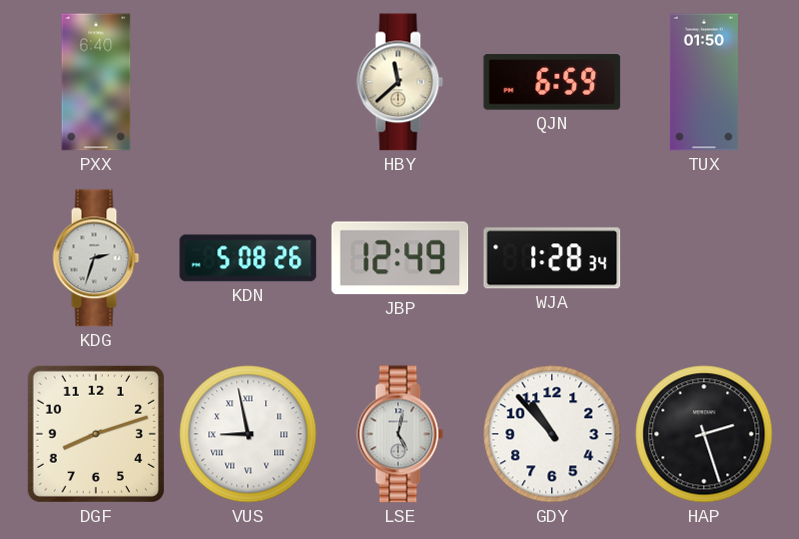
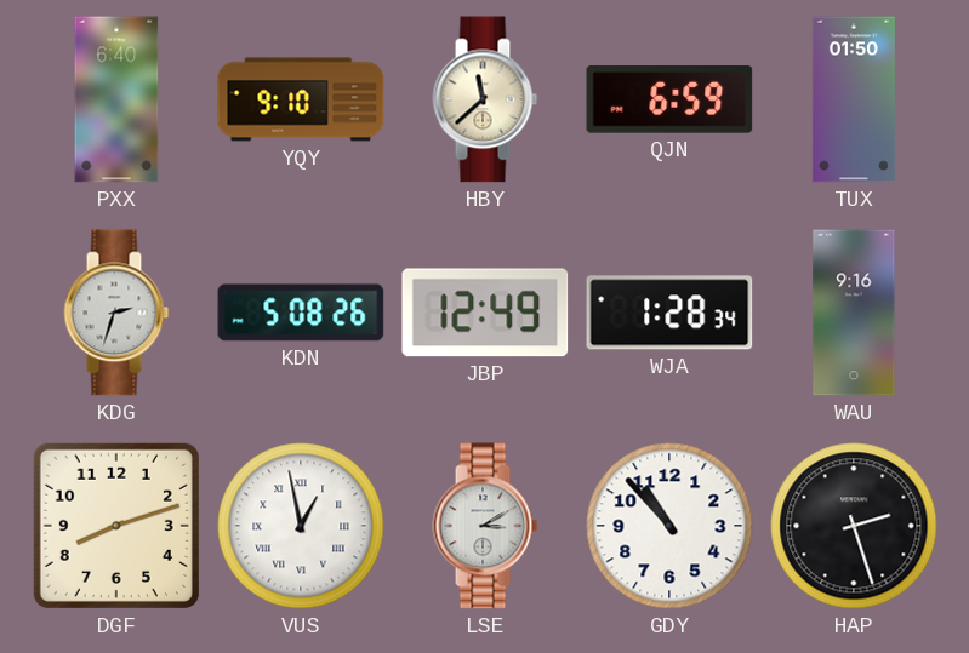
YQY: none -> 9:10 (301, 99)
WAU: none -> 9:16 (854, 313)
VUS: 8:58 -> 12:58 (301, 526)
LSE: 5:02 -> 3:10 (485, 526)
